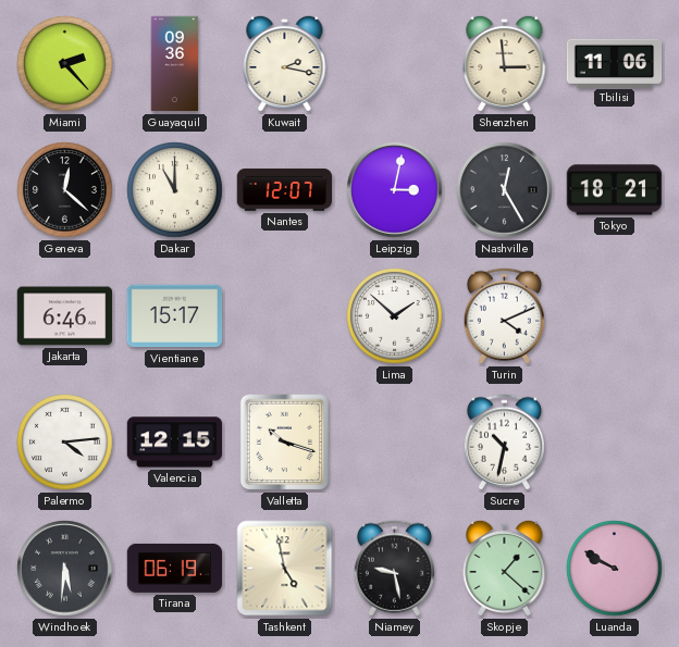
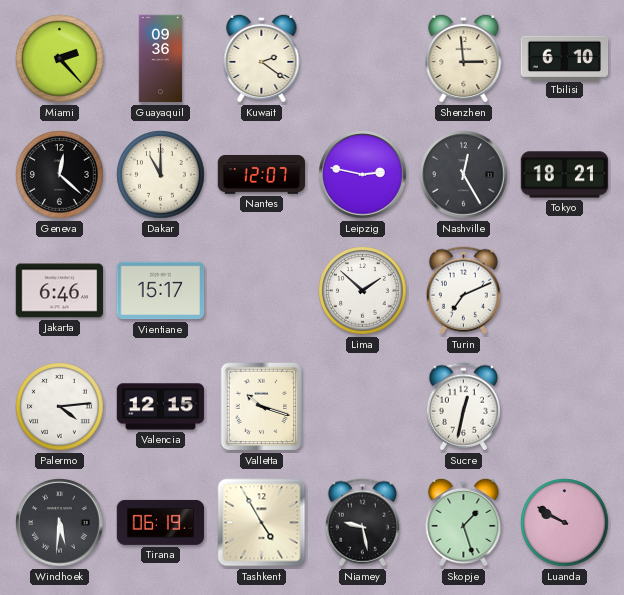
Kuwait: 2:17 -> 2:21 (262, 58)
Tbilisi: 11:06 -> 6:10 (565, 58)
Leipzig: 3:02 -> 2:47 (363, 175)
Turin: 4:11 -> 7:11 (463, 291)
Sucre: 10:32 -> 12:32 (463, 407)
Tashkent: 4:58 -> 4:55 (262, 523)
Skopje: 1:22 -> 1:27 (464, 522)
